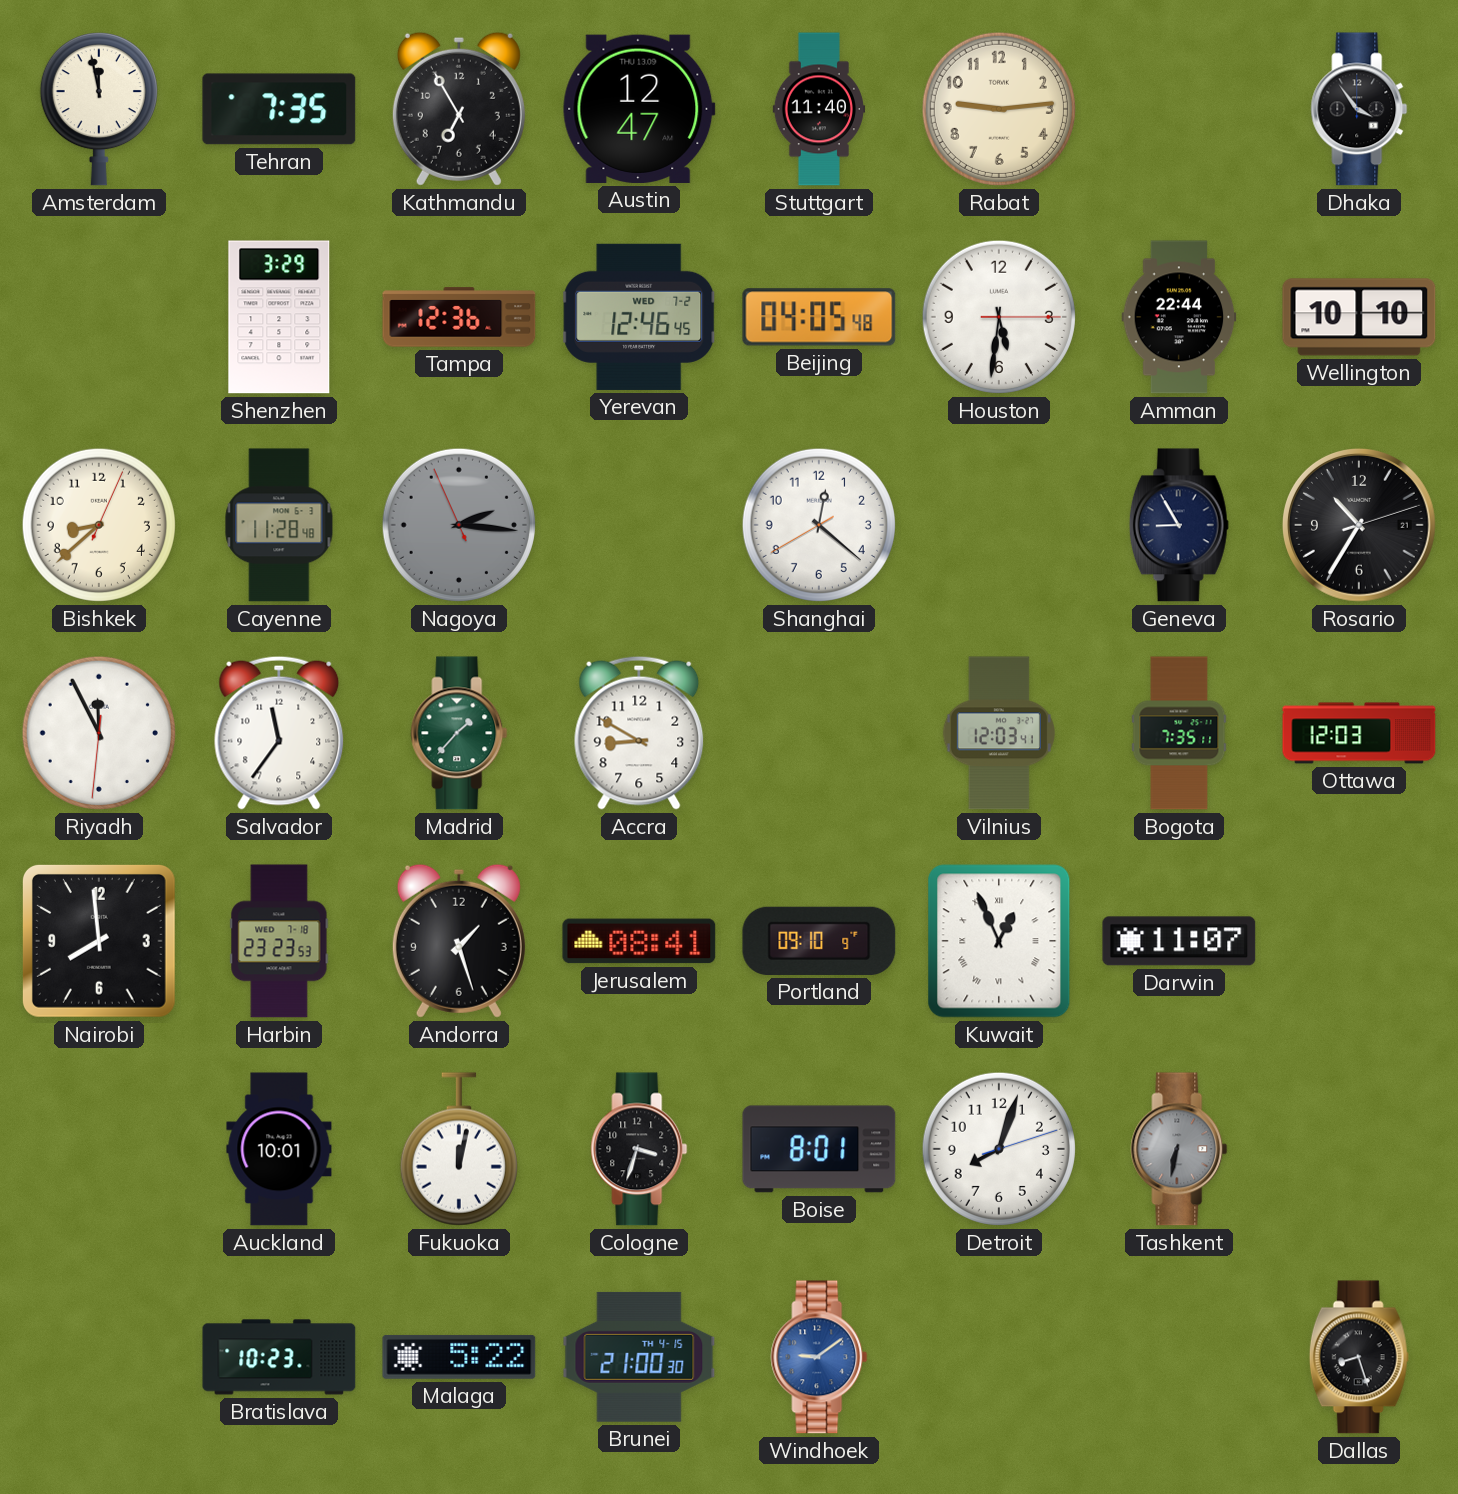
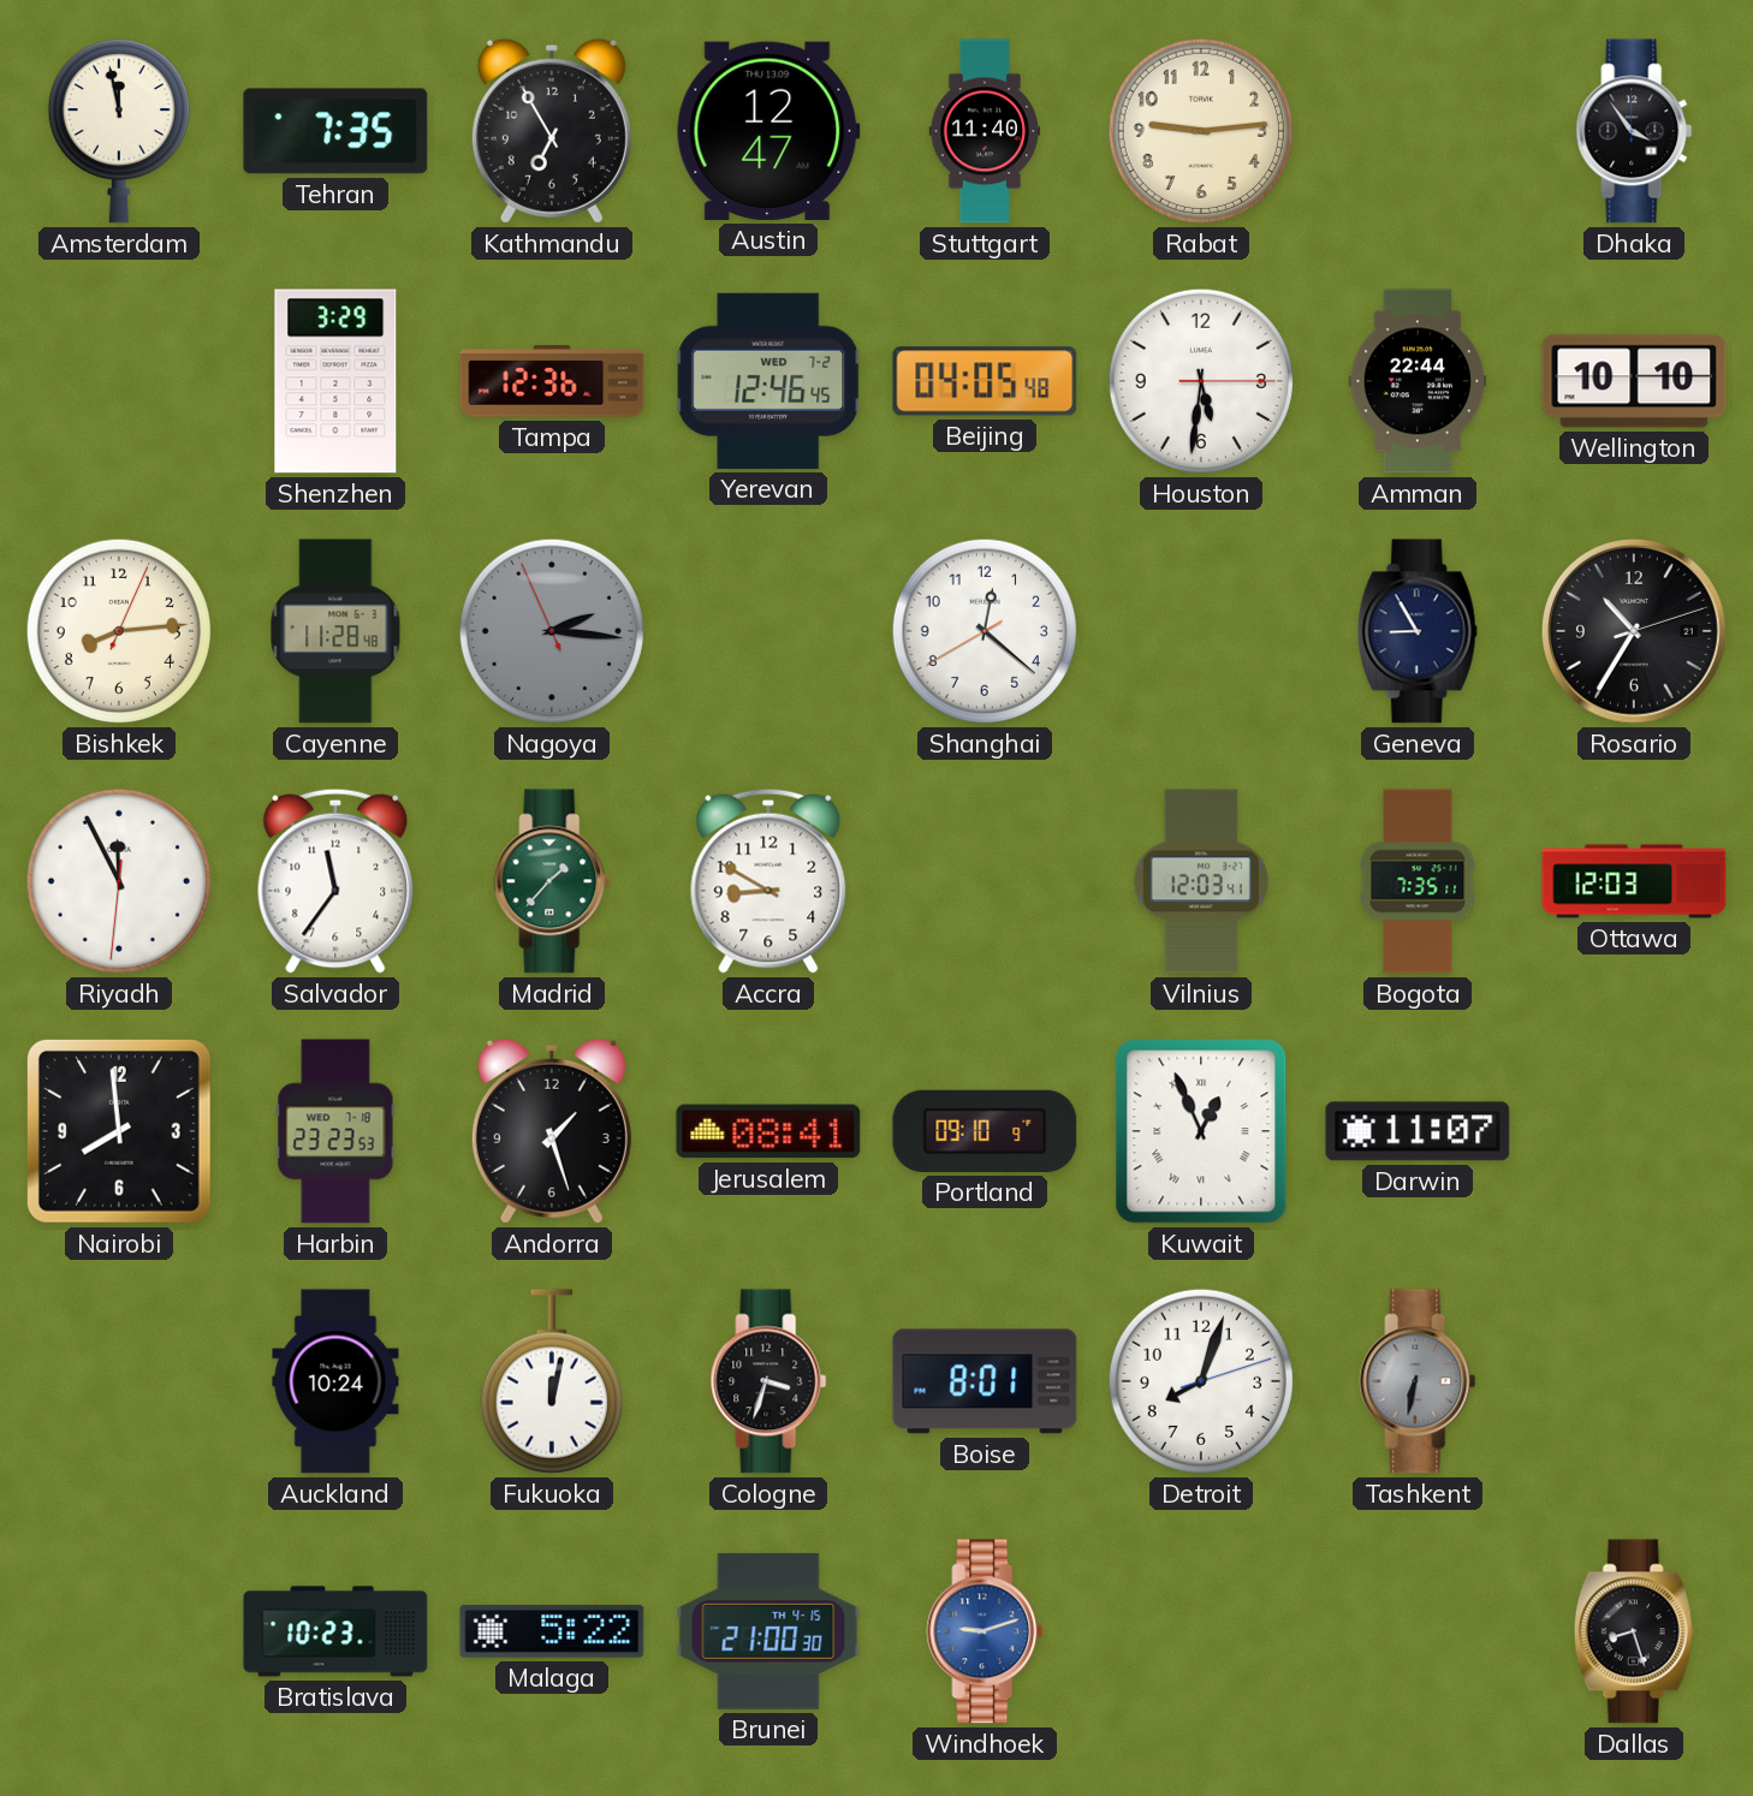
Bishkek: 8:38 -> 8:14 (119, 631)
Auckland: 10:01 -> 10:24 (335, 1381)
Windhoek: 9:09 -> 9:12 (985, 1631)
